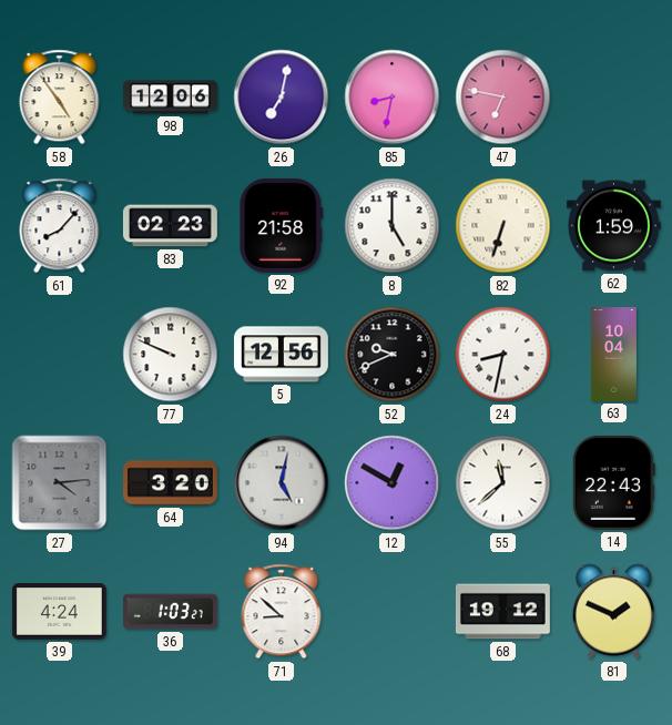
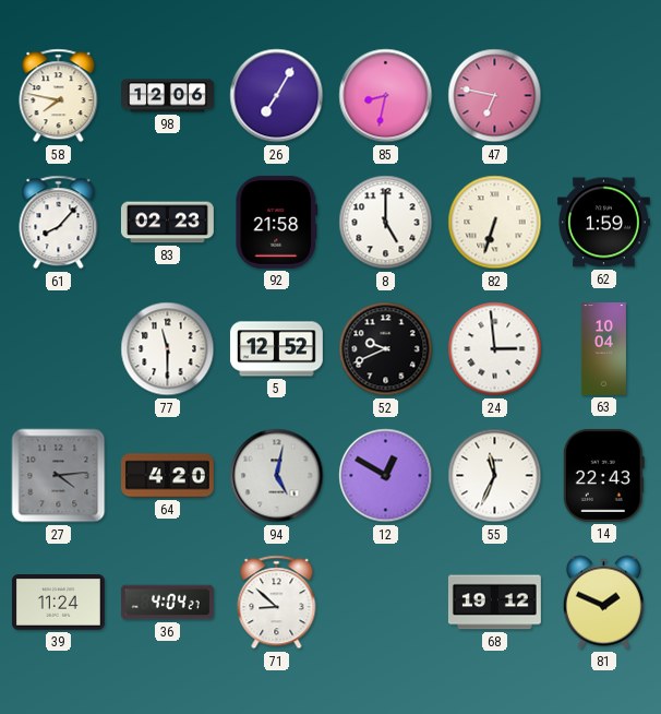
58: 4:54 -> 7:47 (59, 96)
26: 7:02 -> 7:05 (277, 96)
77: 9:49 -> 11:30 (168, 349)
5: 12:56 -> 12:52 (276, 349)
24: 8:32 -> 2:59 (495, 349)
64: 3:20 -> 4:20 (168, 476)
55: 11:38 -> 11:34 (495, 476)
39: 4:24 -> 11:24 (58, 603)
36: 1:03 -> 4:04 (167, 603)
